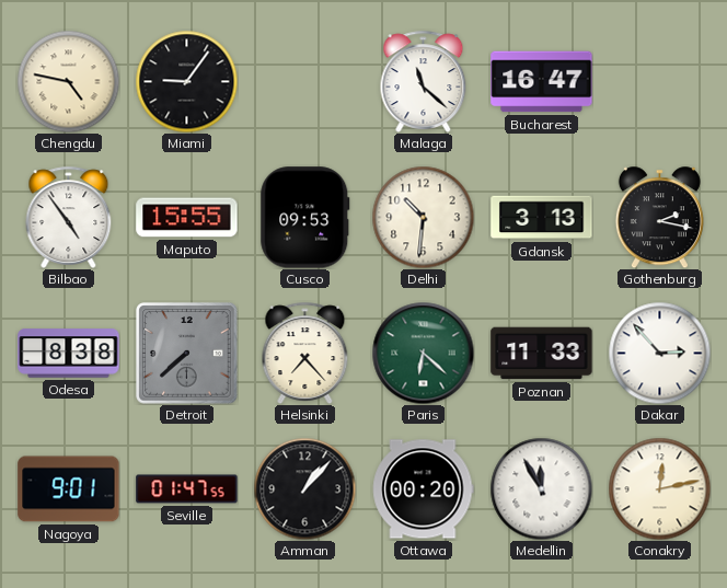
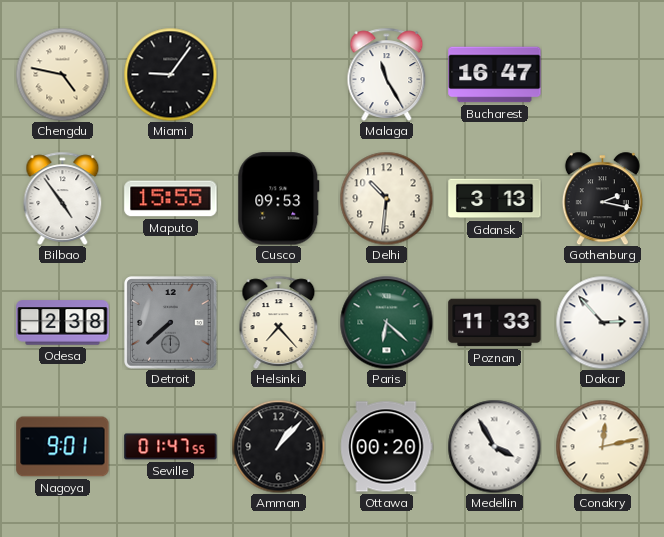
Malaga: 11:22 -> 11:25 (387, 74)
Odesa: 8:38 -> 2:38 (63, 323)
Medellin: 11:55 -> 3:55 (494, 446)
